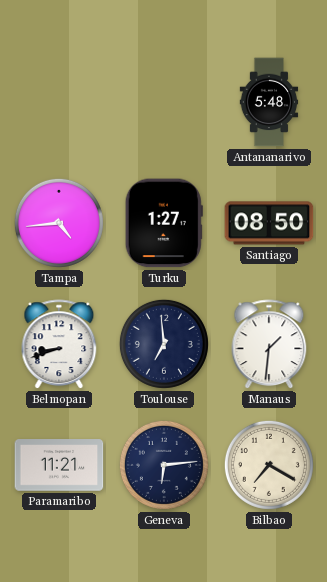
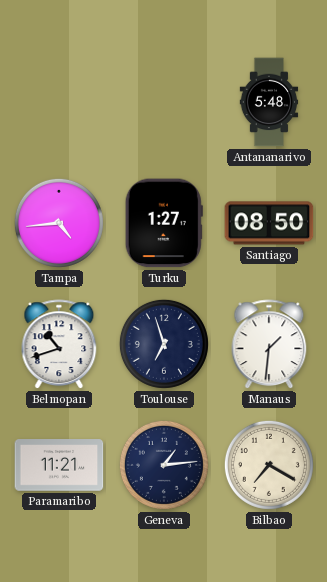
Belmopan: 8:42 -> 10:42 (59, 345)
Toulouse: 6:59 -> 6:57 (164, 344)
Geneva: 6:14 -> 1:14 (164, 465)
